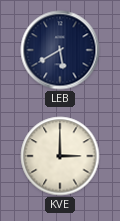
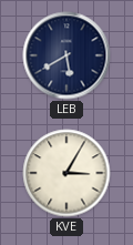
KVE: 3:00 -> 3:05 (66, 173)
